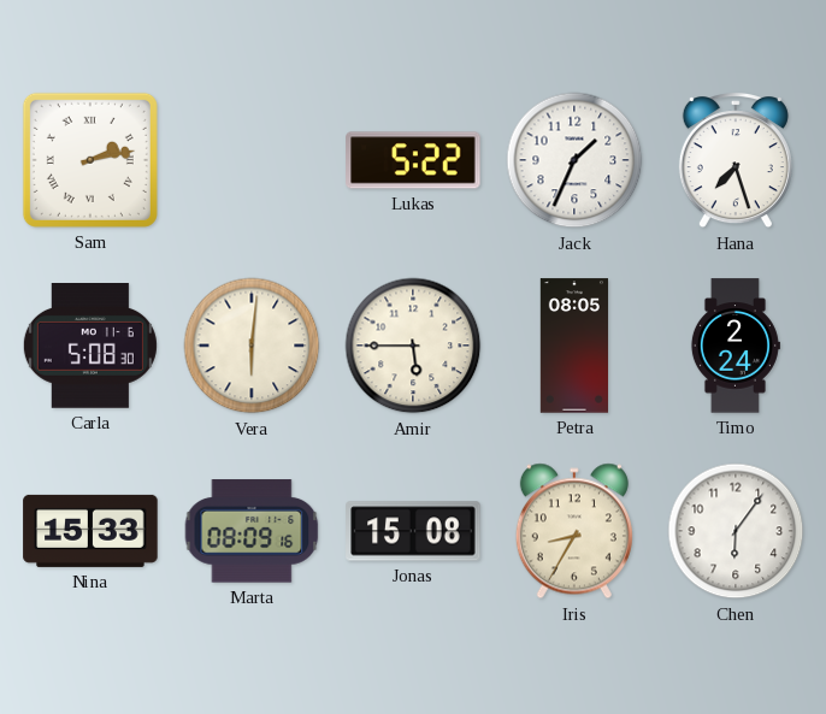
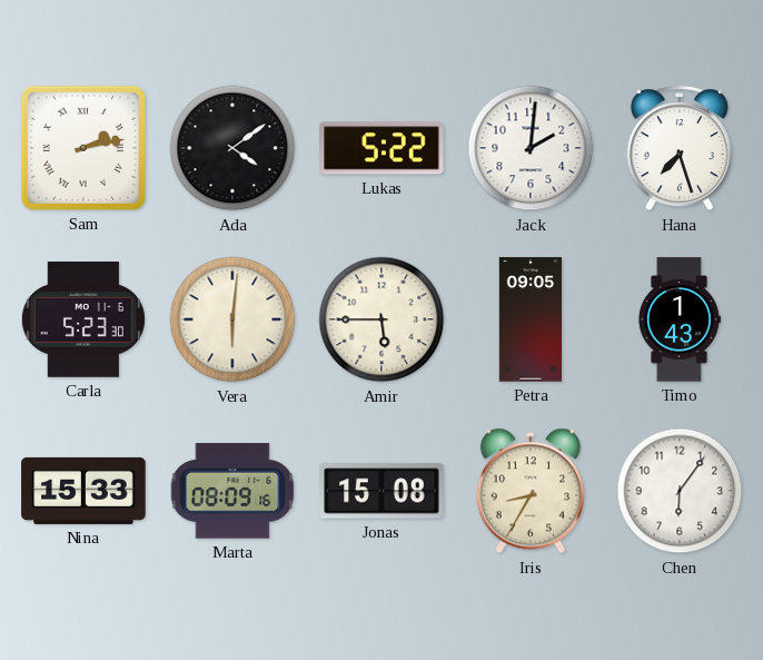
Ada: none -> 4:09 (232, 148)
Jack: 1:34 -> 2:01 (531, 148)
Carla: 5:08 -> 5:23 (83, 321)
Petra: 08:05 -> 09:05 (529, 319)
Timo: 2:24 -> 1:43 (678, 319)
